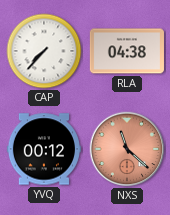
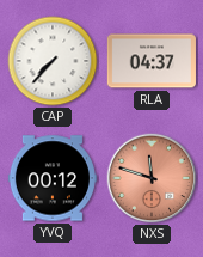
RLA: 04:38 -> 04:37 (152, 61)
NXS: 11:22 -> 11:48 (152, 178)
